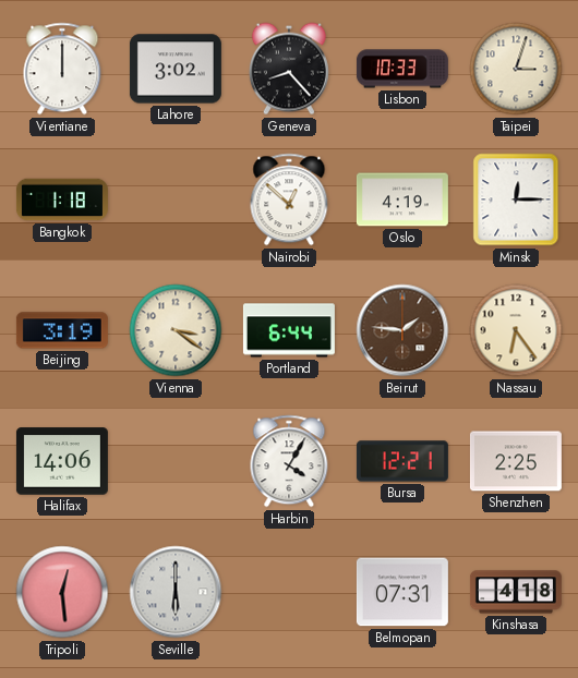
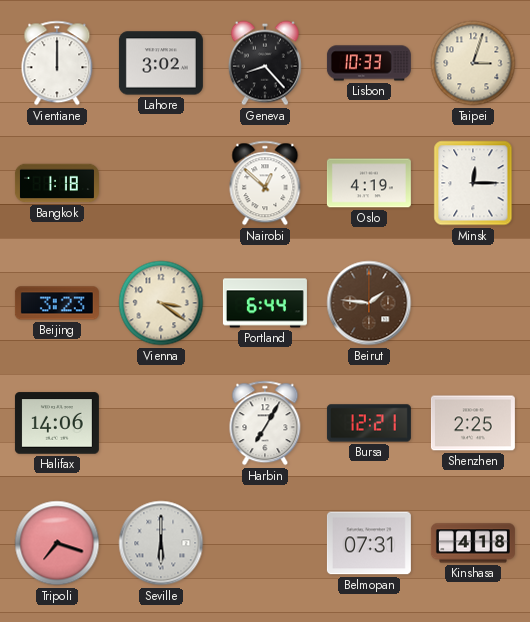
Beijing: 3:19 -> 3:23 (57, 303)
Nassau: 6:24 -> none (516, 330)
Harbin: 4:05 -> 7:05 (265, 423)
Tripoli: 12:29 -> 7:18 (57, 543)
